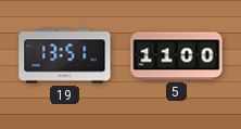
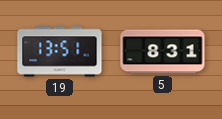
5: 11:00 -> 8:31 (163, 52)
